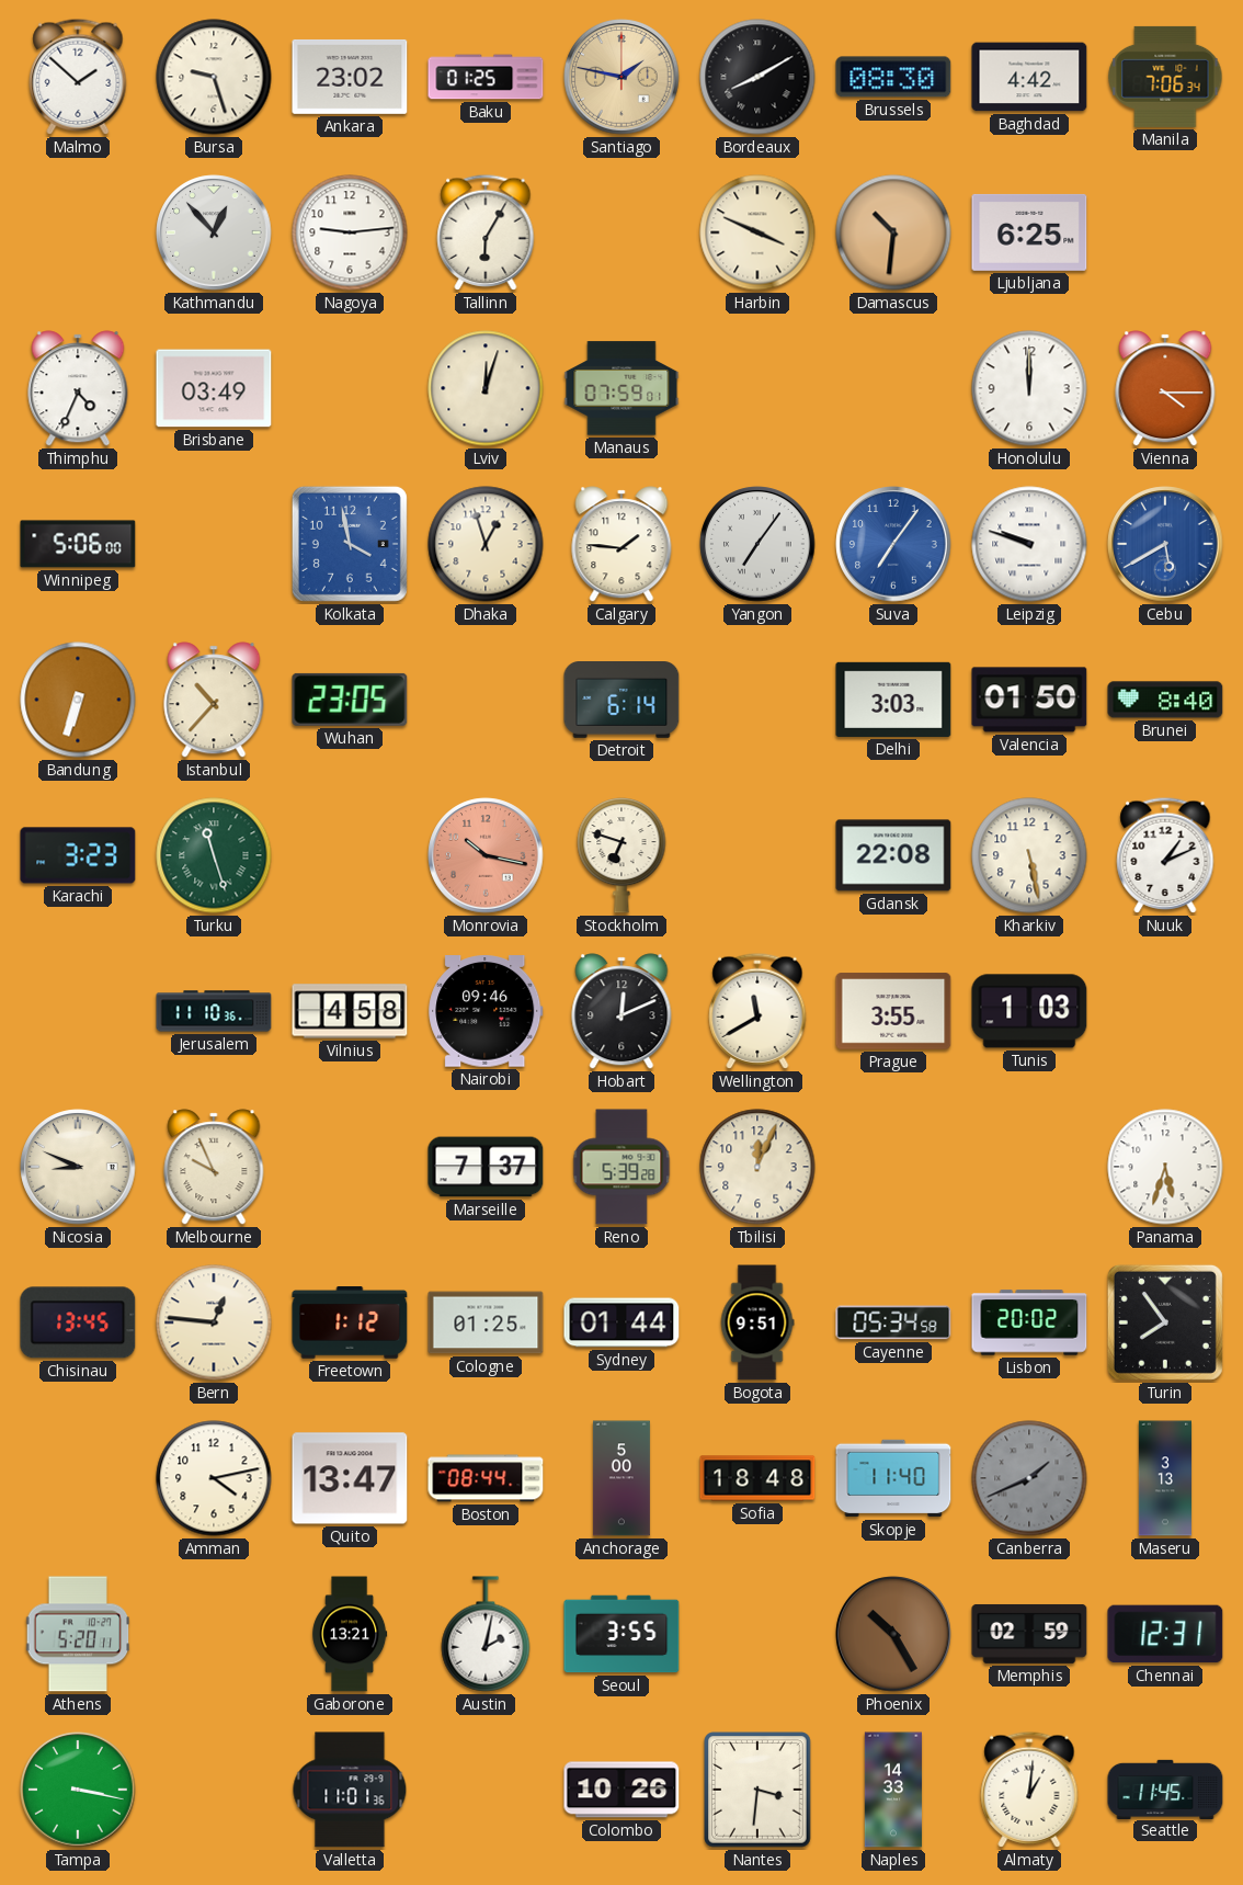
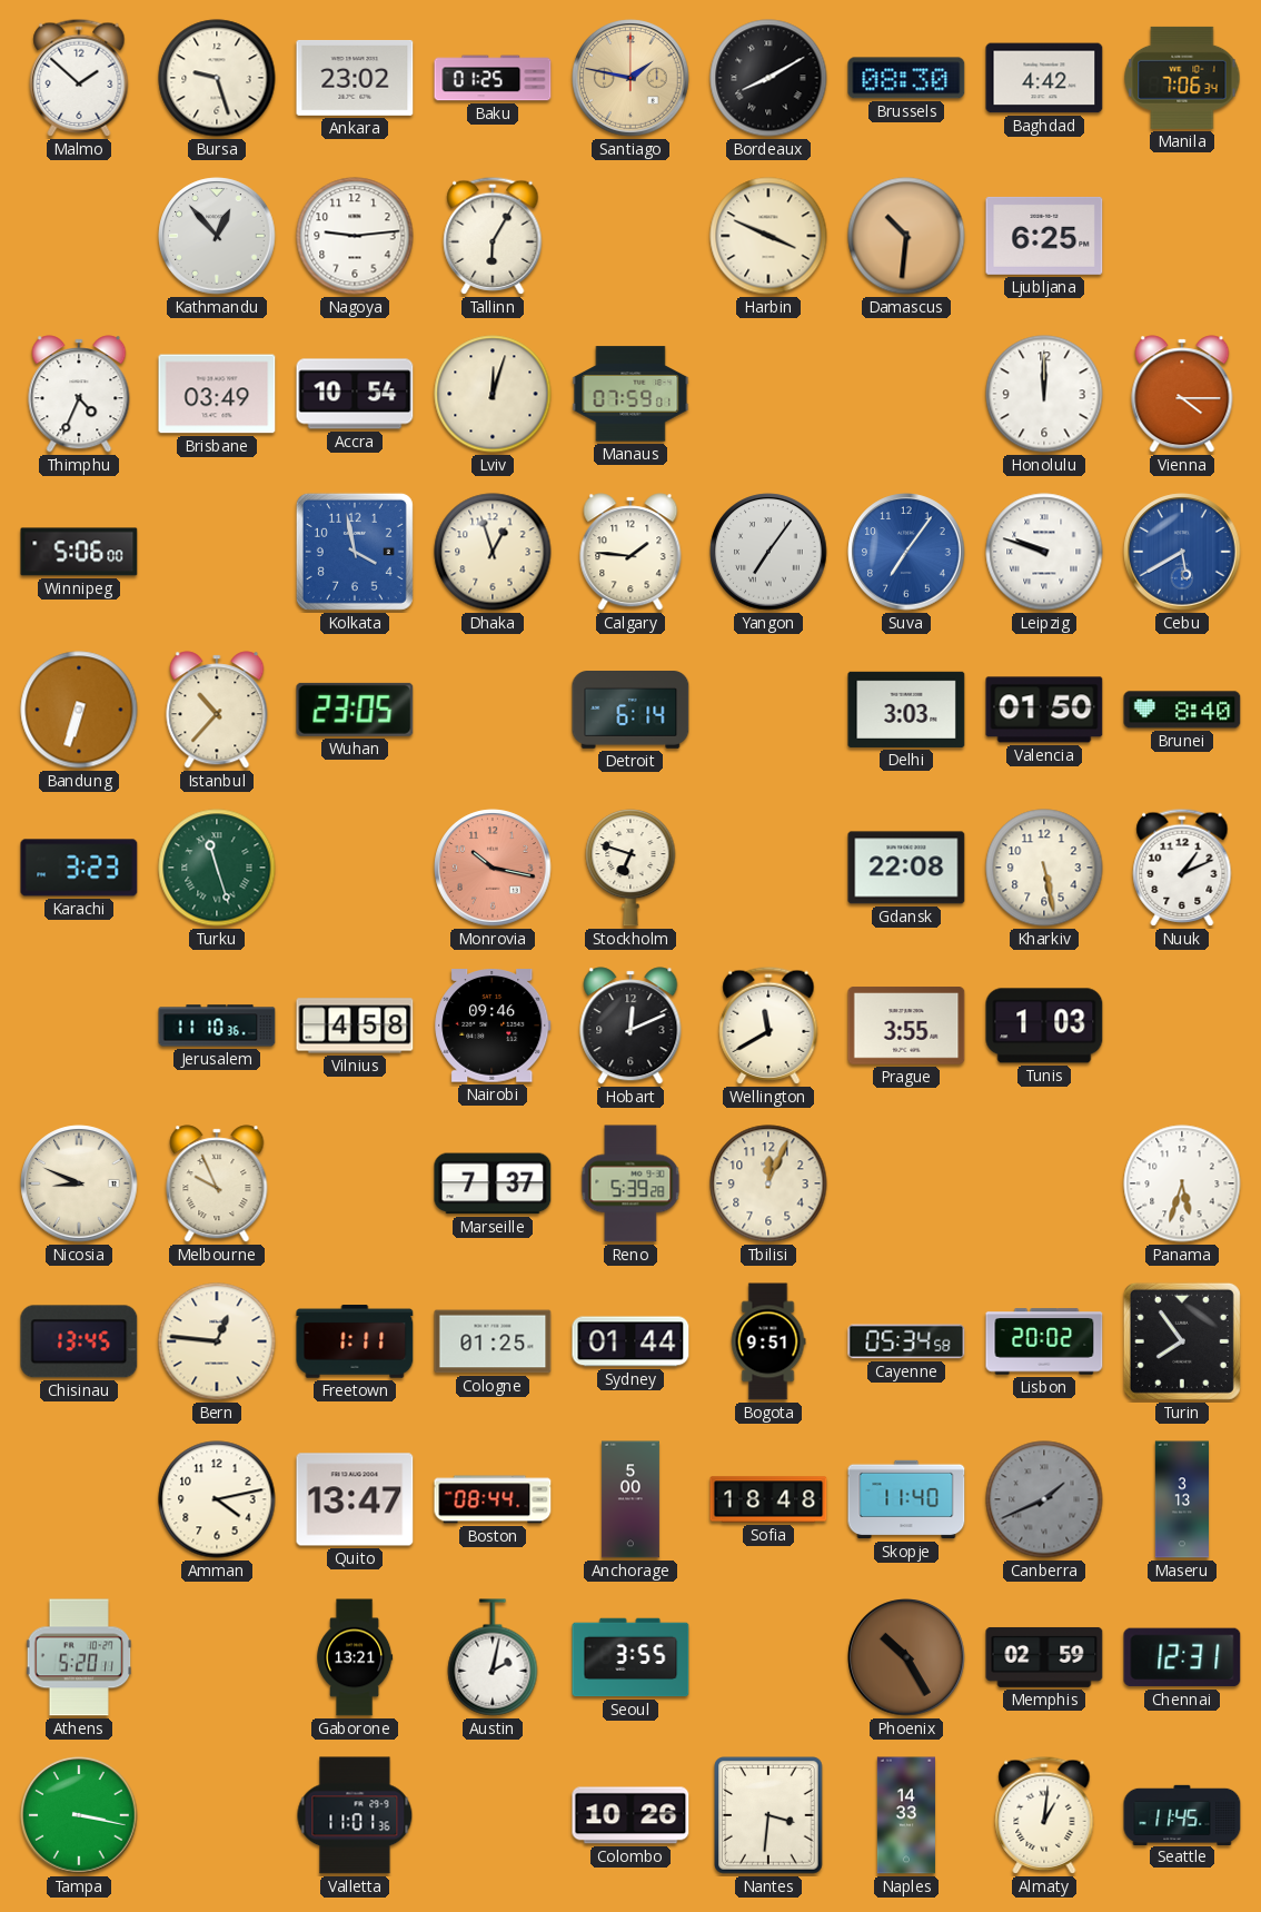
Accra: none -> 10:54 (355, 394)
Freetown: 1:12 -> 1:11 (355, 1341)
